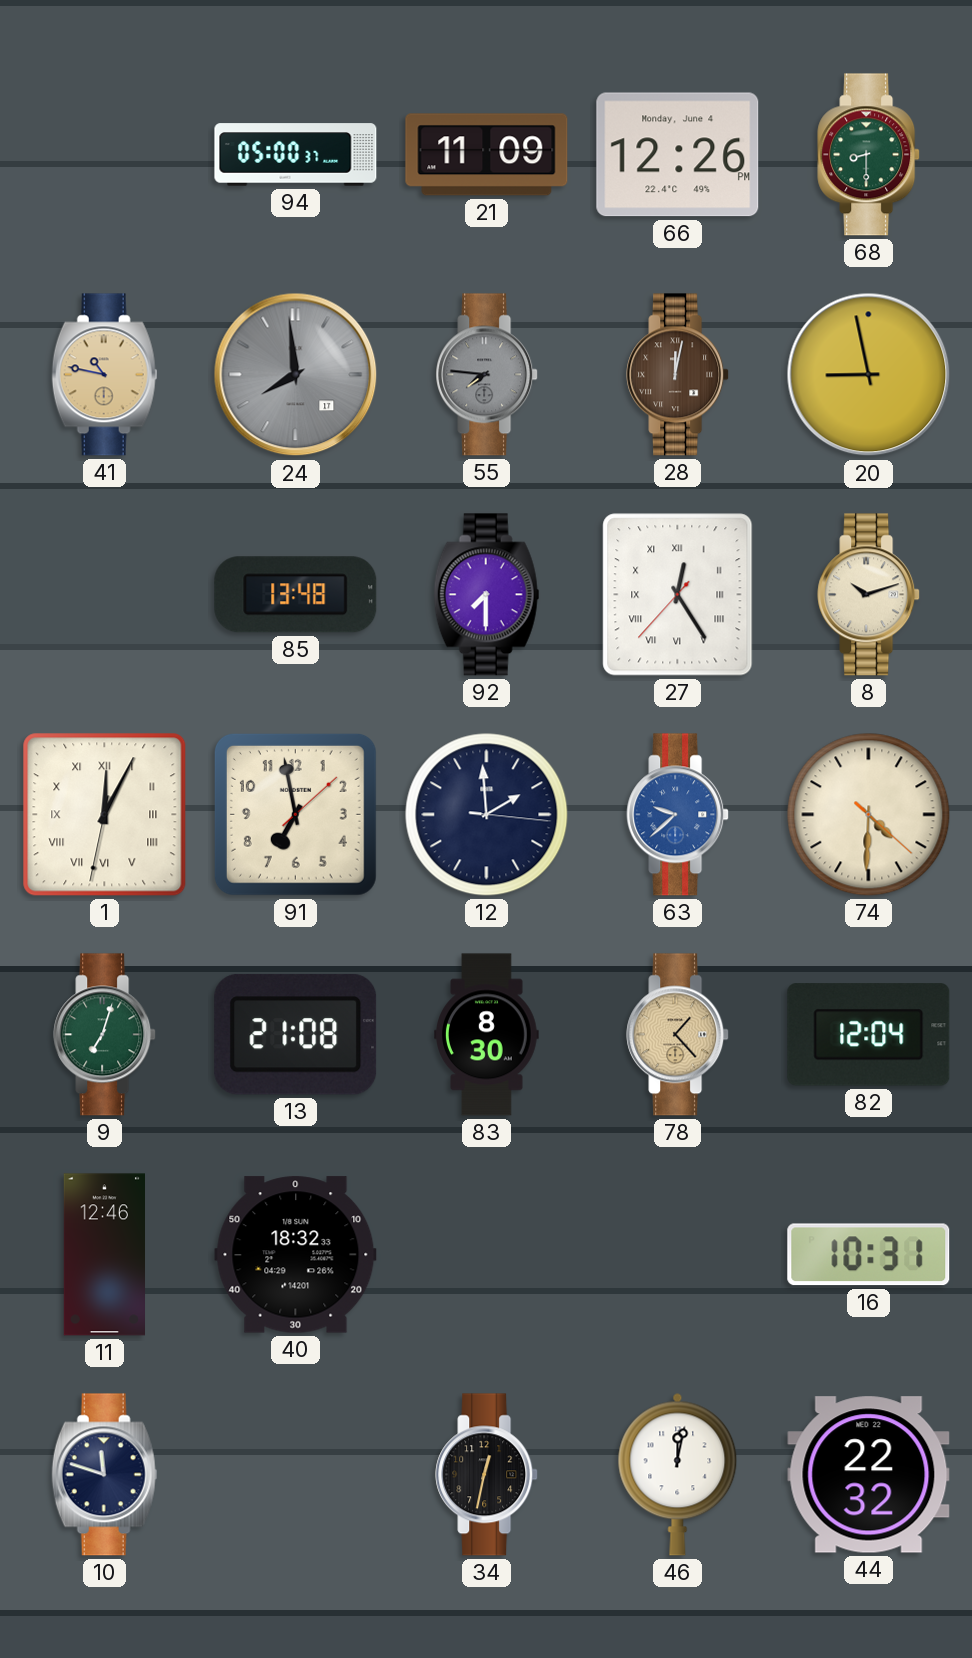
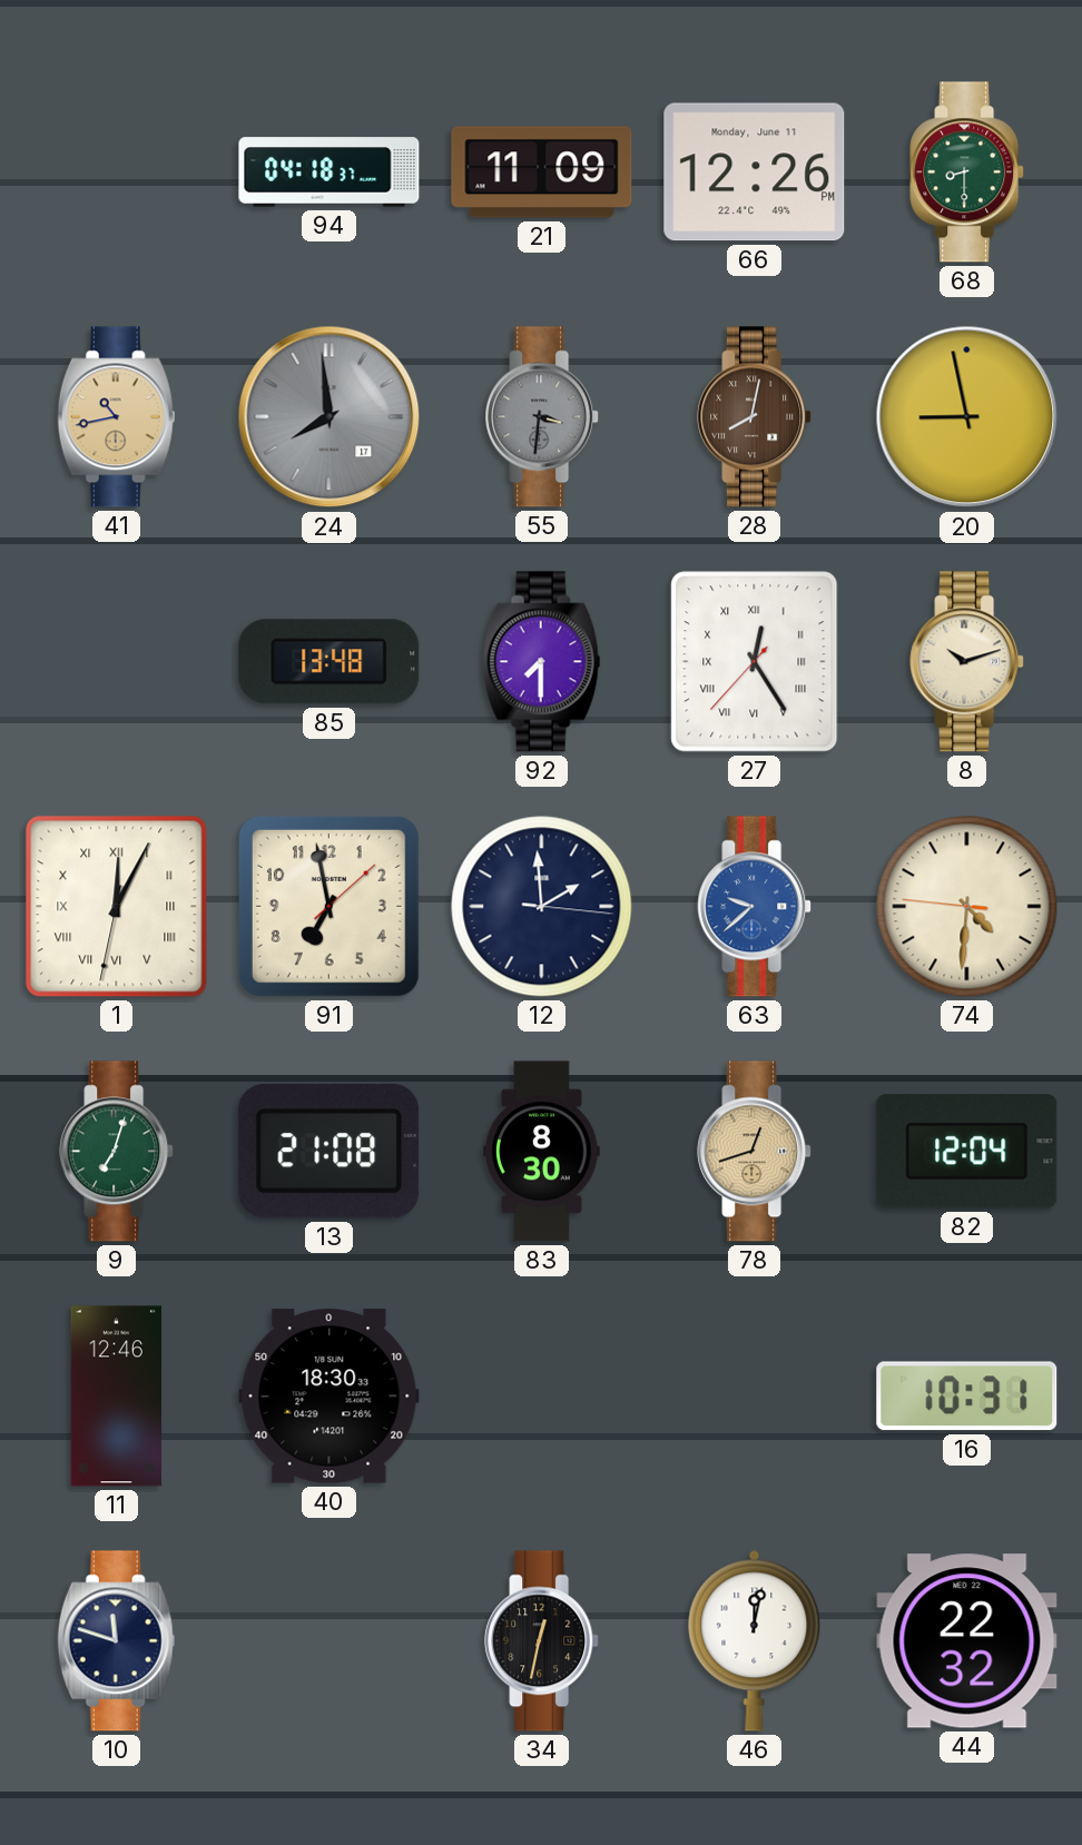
94: 05:00 -> 04:18 (329, 172)
66 date: Monday, June 4 -> Monday, June 11 (755, 172)
41: 10:47 -> 10:43 (117, 417)
55: 7:46 -> 3:31 (542, 417)
28: 12:02 -> 8:02 (755, 417)
74: 4:30:22 -> 4:30:46 (967, 907)
78: 1:23 -> 12:42 (755, 1152)
40: 18:32 -> 18:30 (329, 1397)
